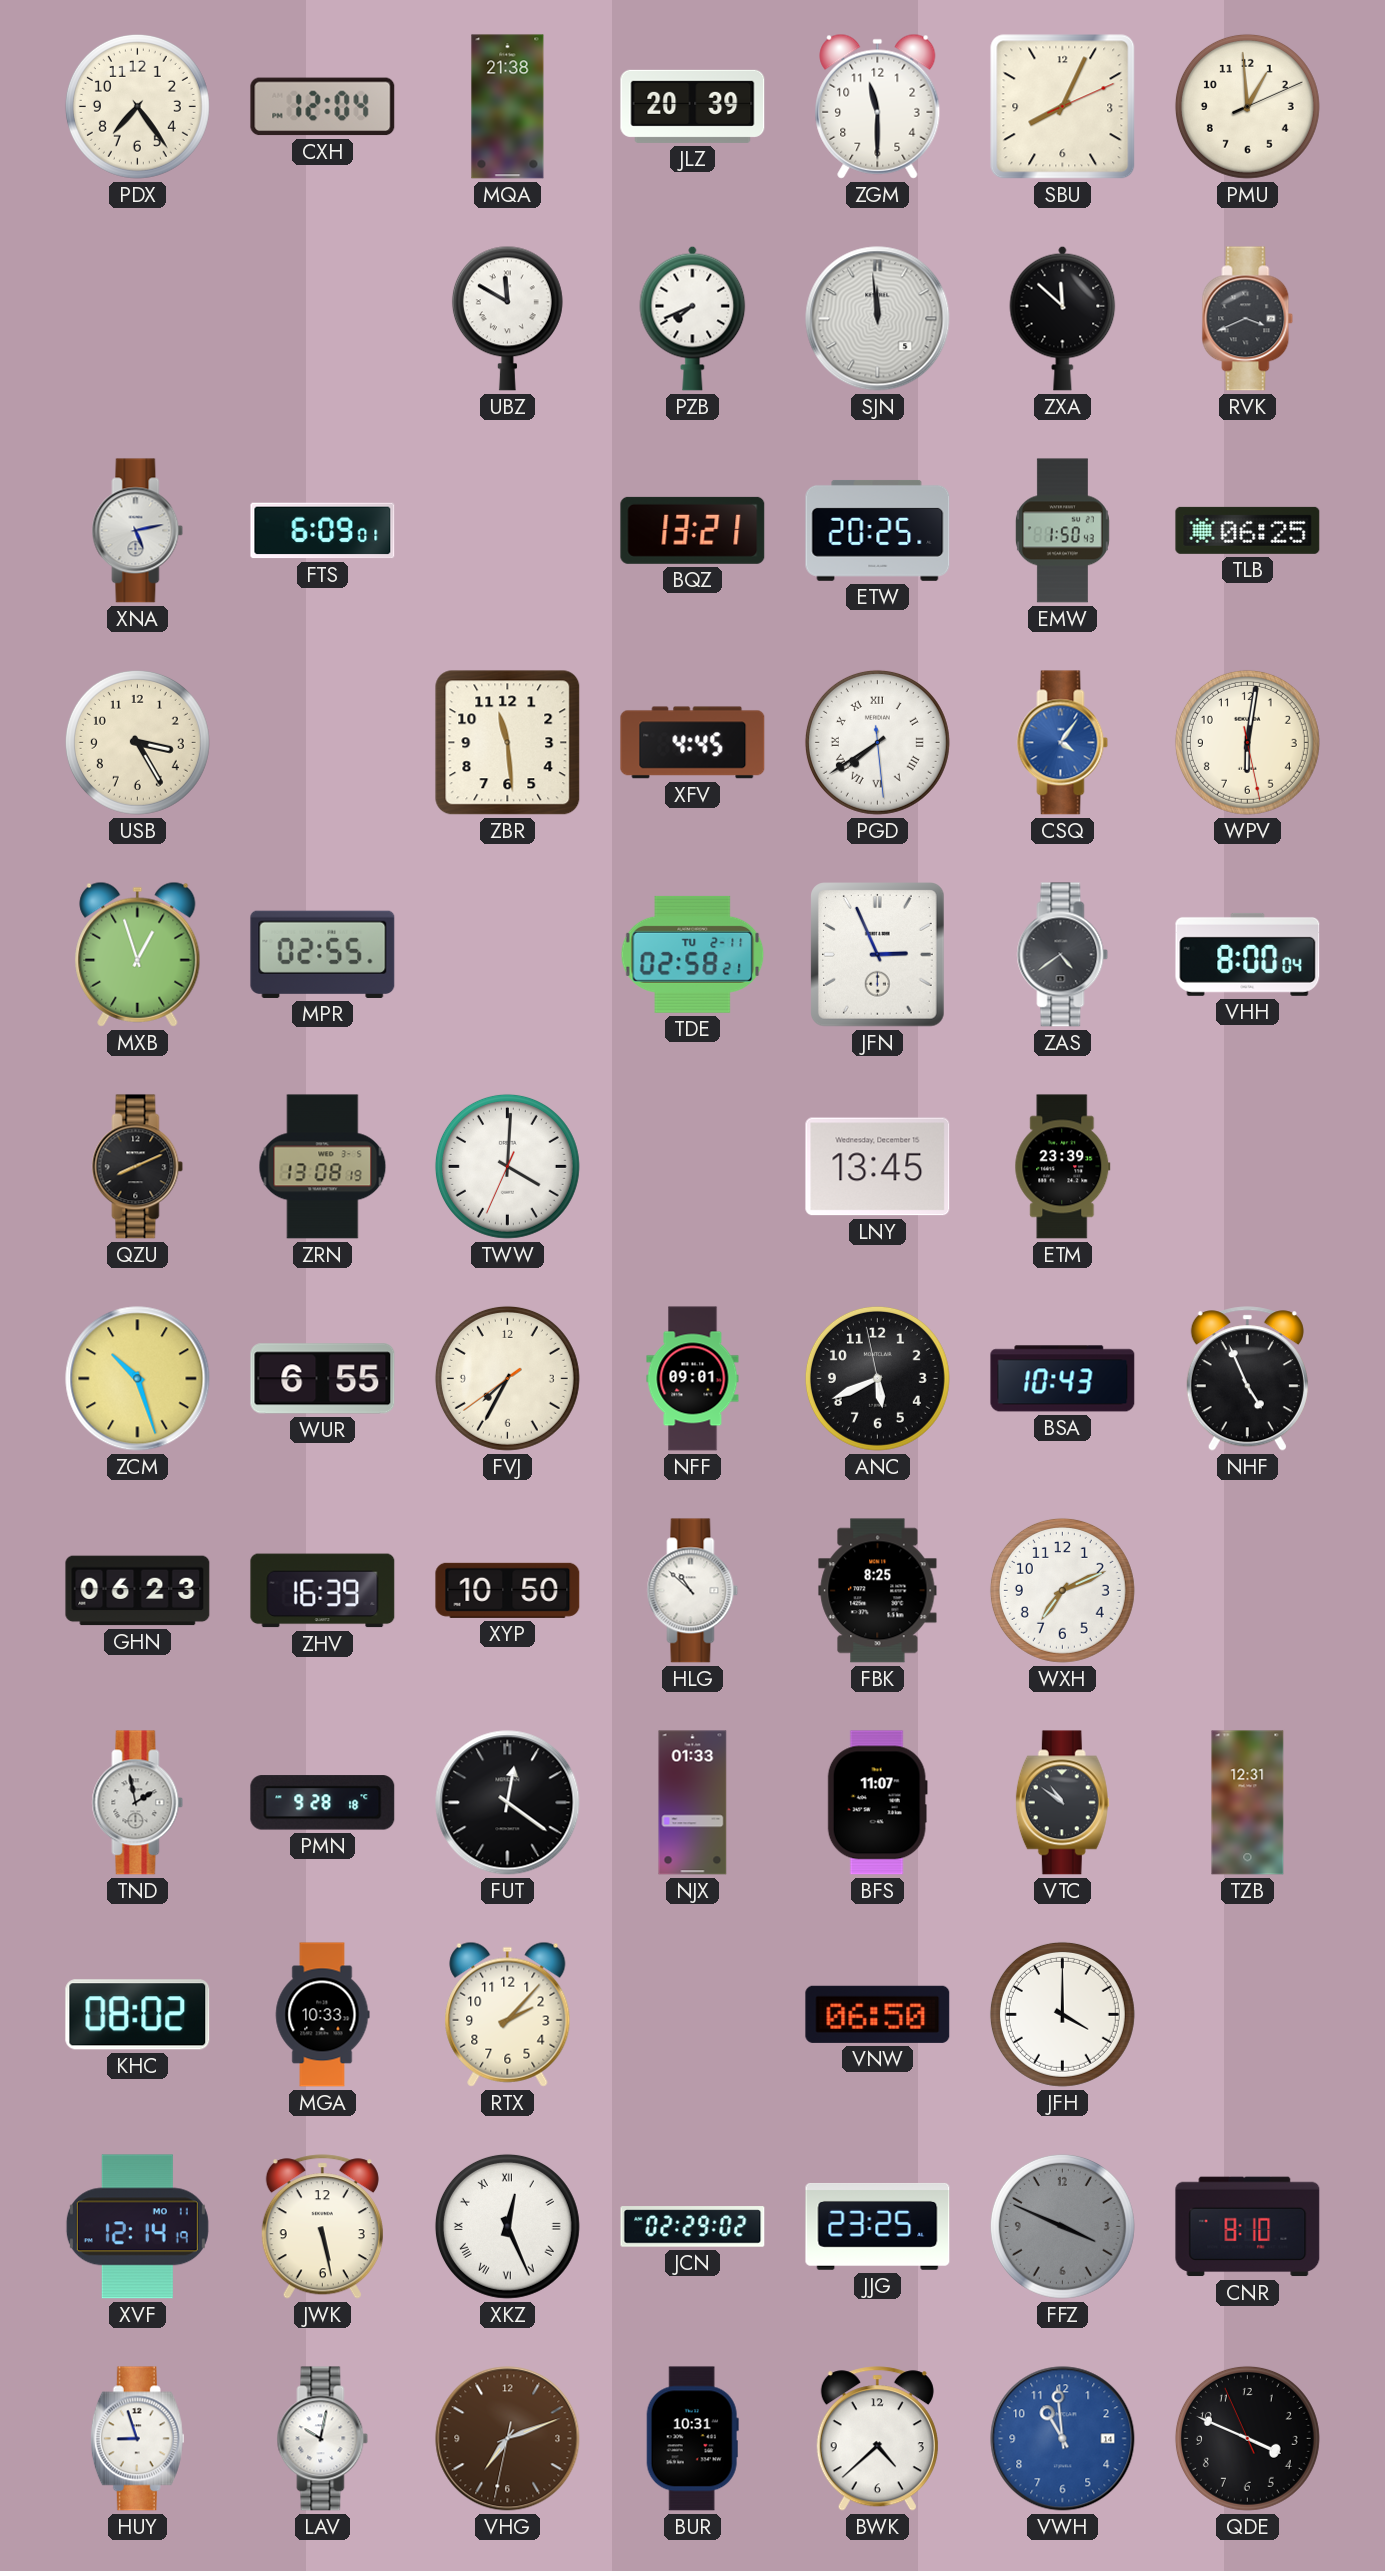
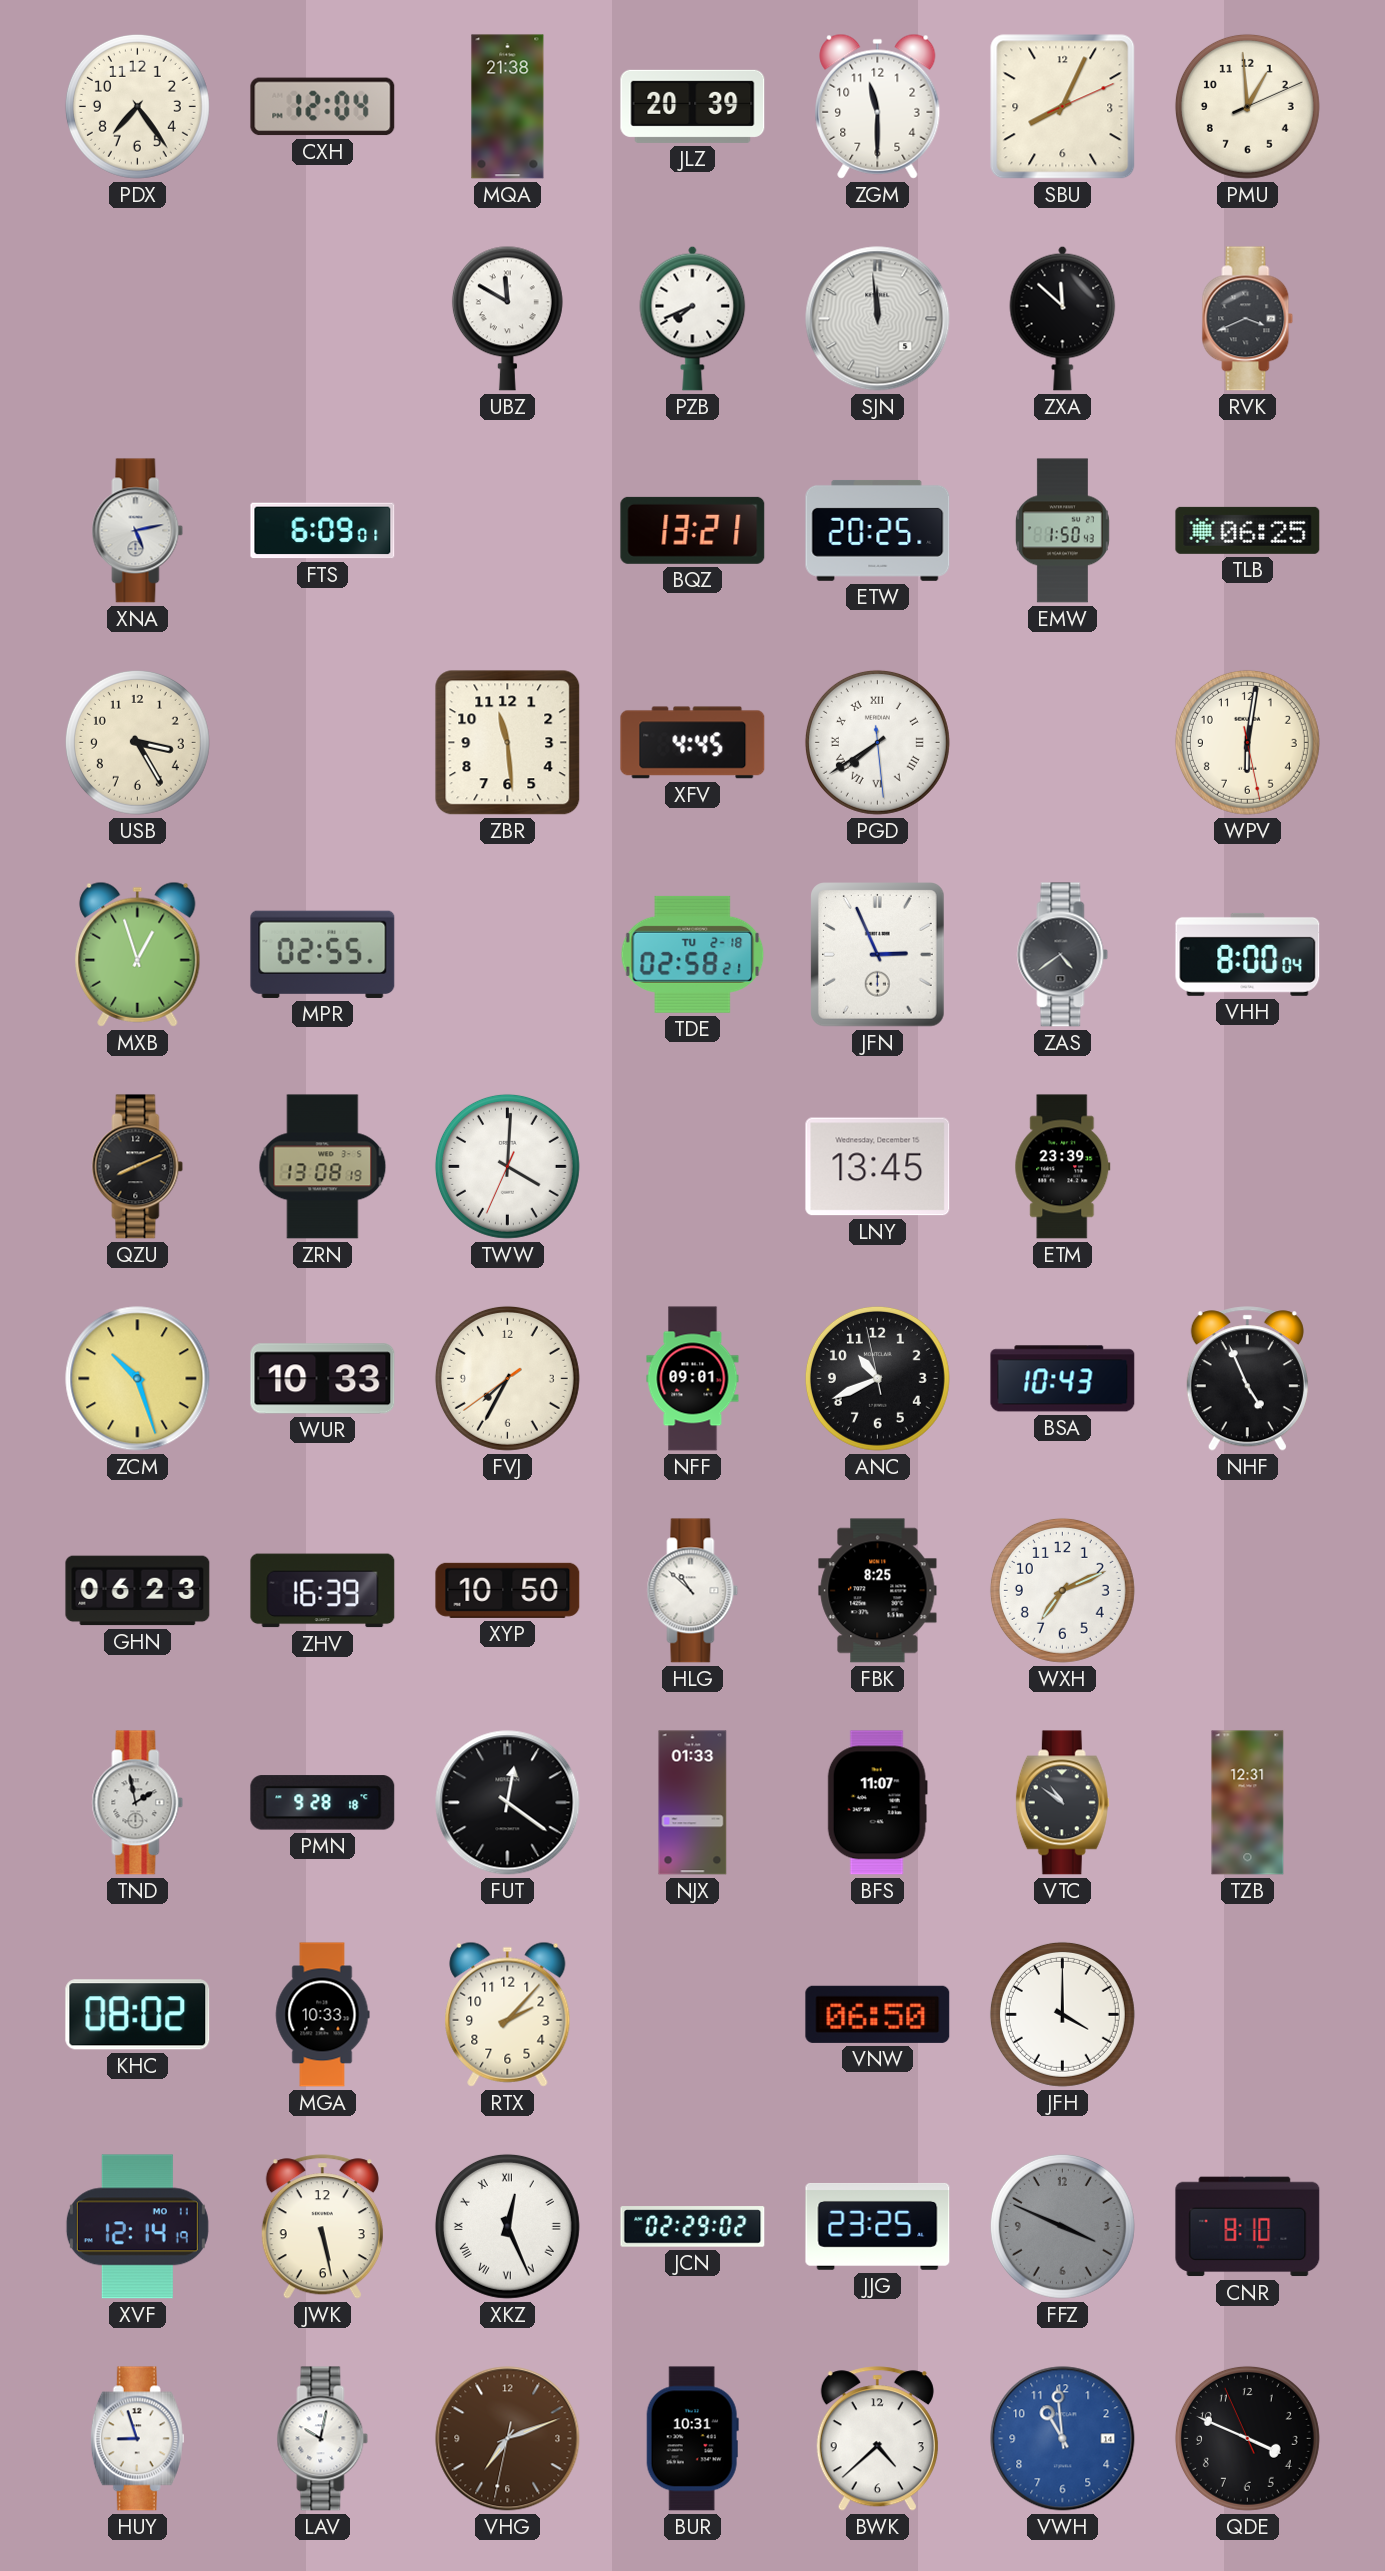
CSQ: 4:06 -> none (1063, 743)
TDE date: TU 2-11 -> TU 2-18 (693, 954)
WUR: 6:55 -> 10:33 (323, 1379)
ANC: 5:40 -> 10:40 (877, 1378)
